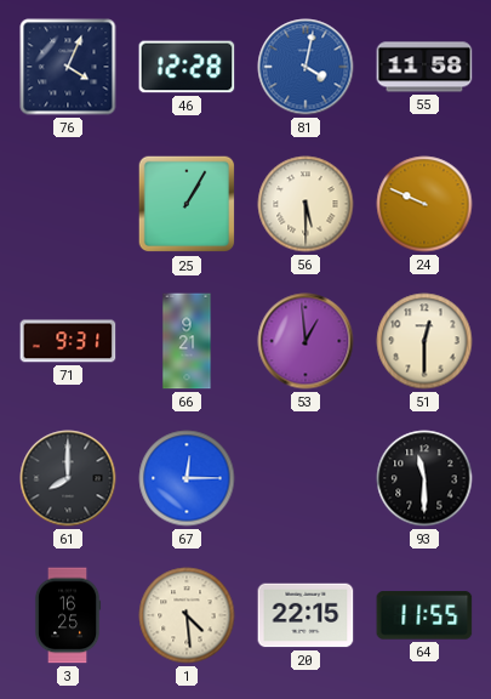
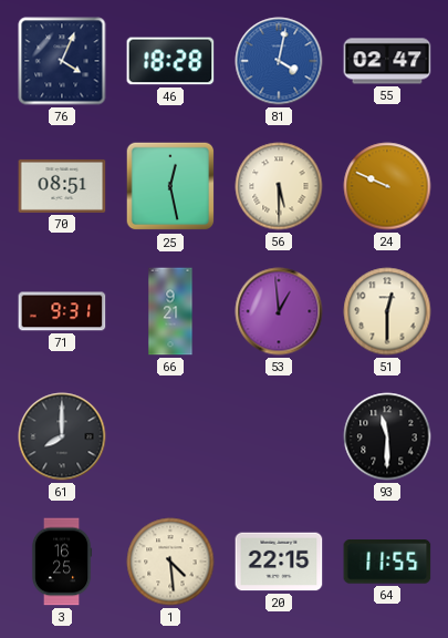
46: 12:28 -> 18:28 (170, 61)
55: 11:58 -> 02:47 (387, 61)
70: none -> 08:51 (62, 186)
25: 1:05 -> 12:28 (170, 186)
67: 12:15 -> none (187, 478)
